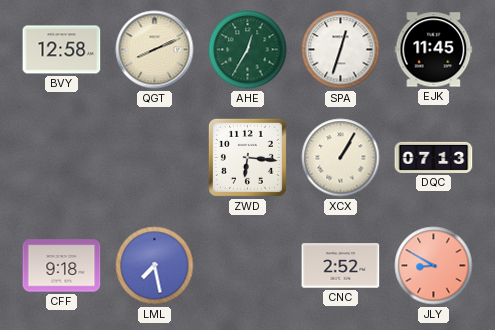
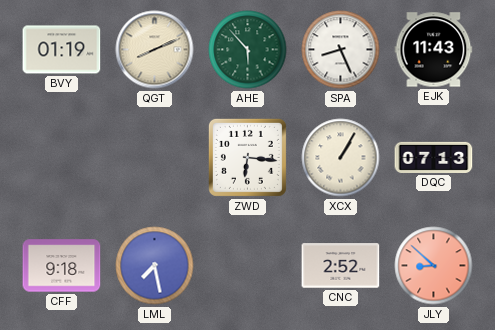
BVY: 12:58 -> 01:19 (62, 50)
AHE: 12:35 -> 5:53 (248, 50)
SPA: 12:33 -> 8:26 (341, 50)
EJK: 11:45 -> 11:43 (434, 50)
JLY: 8:50 -> 8:52 (434, 266)
